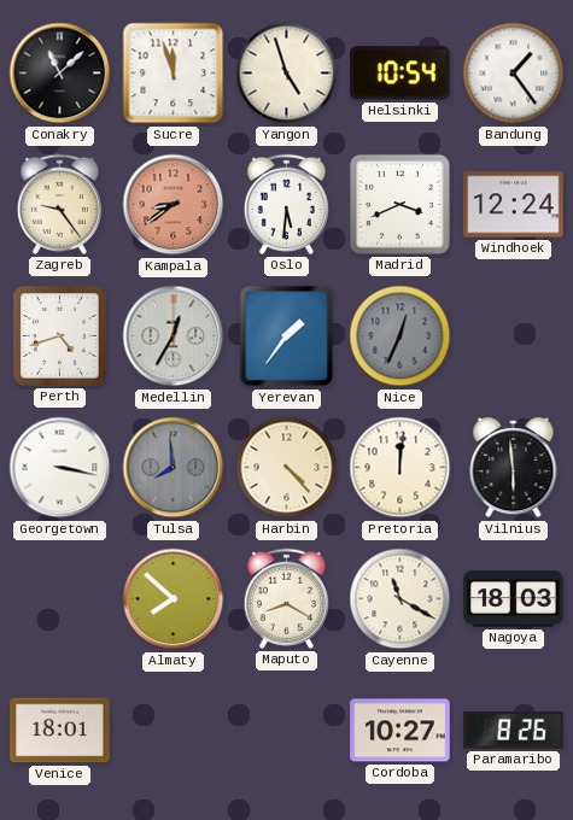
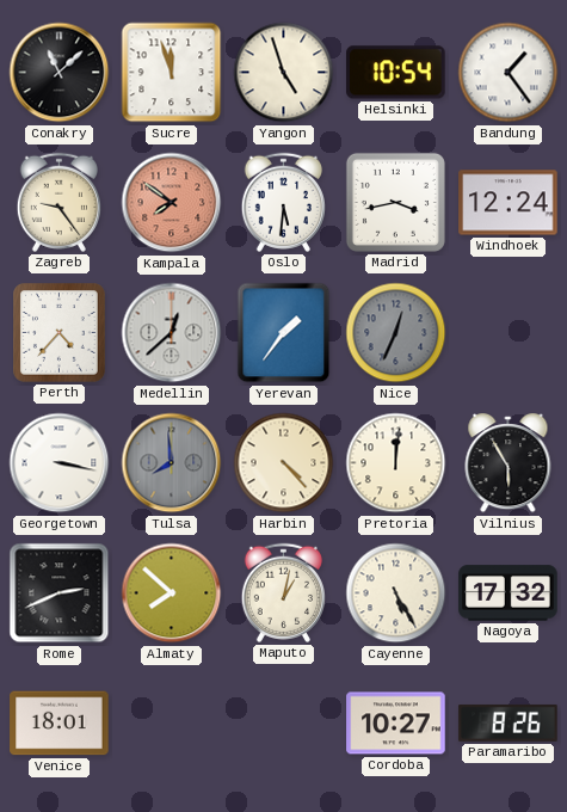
Kampala: 8:39 -> 7:51 (172, 203)
Madrid: 3:41 -> 3:43 (395, 202)
Perth: 4:42 -> 4:37 (60, 333)
Medellin: 12:35 -> 12:38 (172, 333)
Vilnius: 5:59 -> 5:55 (509, 463)
Rome: none -> 2:41 (60, 593)
Maputo: 8:20 -> 1:02 (283, 592)
Cayenne: 11:20 -> 5:25 (396, 593)
Nagoya: 18:03 -> 17:32 (509, 593)
